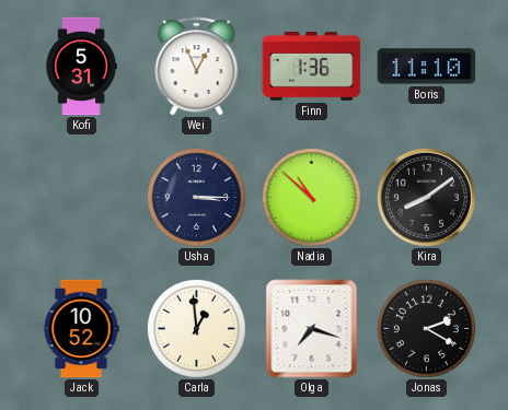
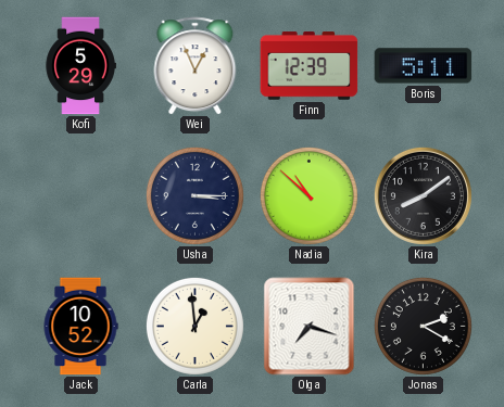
Kofi: 5:31 -> 5:29 (80, 66)
Finn: 1:36 -> 12:39 (310, 66)
Boris: 11:10 -> 5:11 (424, 66)
